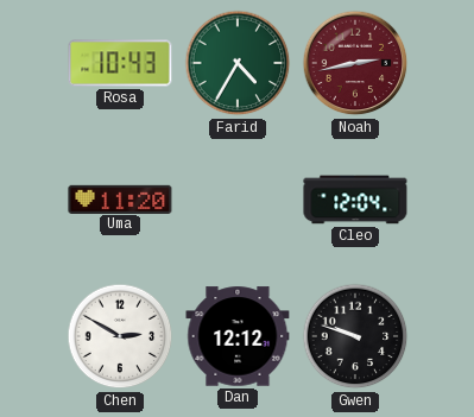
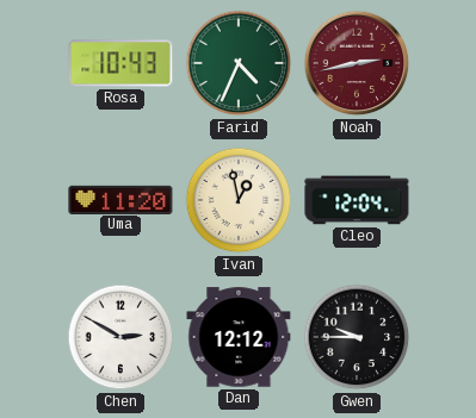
Farid: 4:35 -> 4:34 (239, 63)
Ivan: none -> 12:58 (239, 200)
Gwen: 9:48 -> 9:45 (357, 337)
